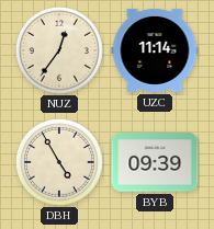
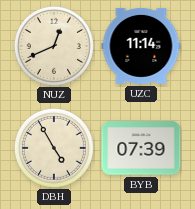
NUZ: 12:36 -> 12:41 (54, 46)
BYB: 09:39 -> 07:39 (141, 148)
